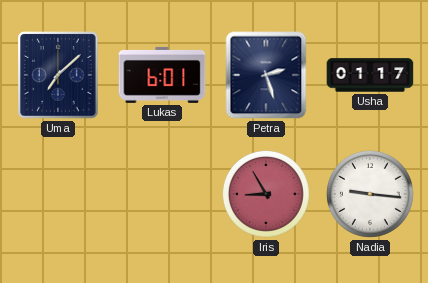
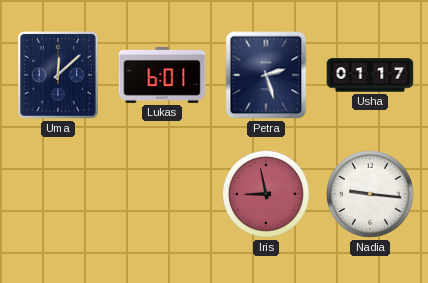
Uma: 7:08 -> 12:08 (58, 75)
Iris: 8:55 -> 8:58 (266, 194)
